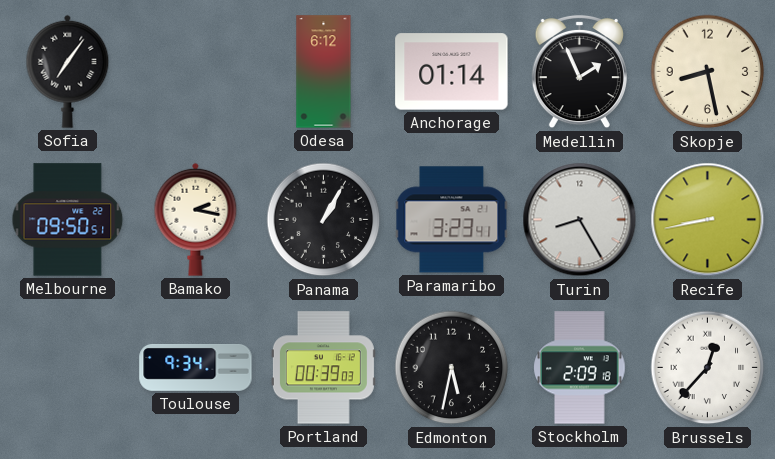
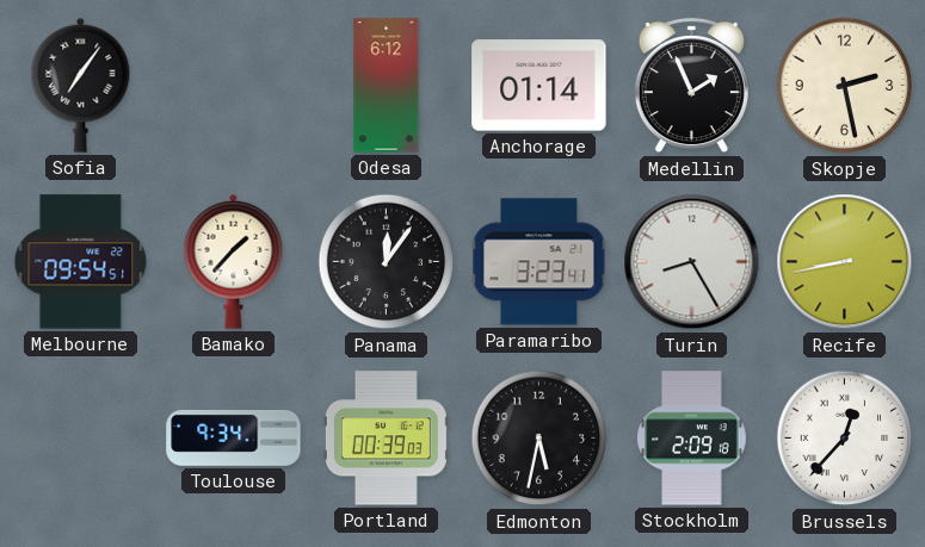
Skopje: 8:28 -> 2:28 (845, 86)
Melbourne: 09:50 -> 09:54 (81, 262)
Bamako: 2:17 -> 1:37 (234, 261)
Panama: 1:05 -> 12:06 (387, 262)
